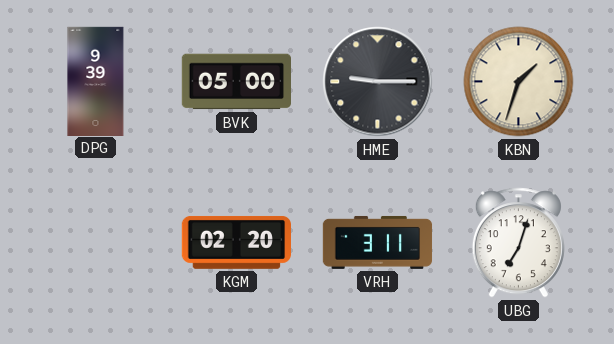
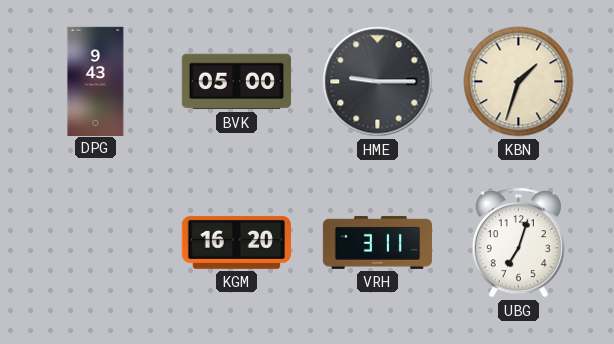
DPG: 9:39 -> 9:43 (96, 81)
KGM: 02:20 -> 16:20 (236, 243)
